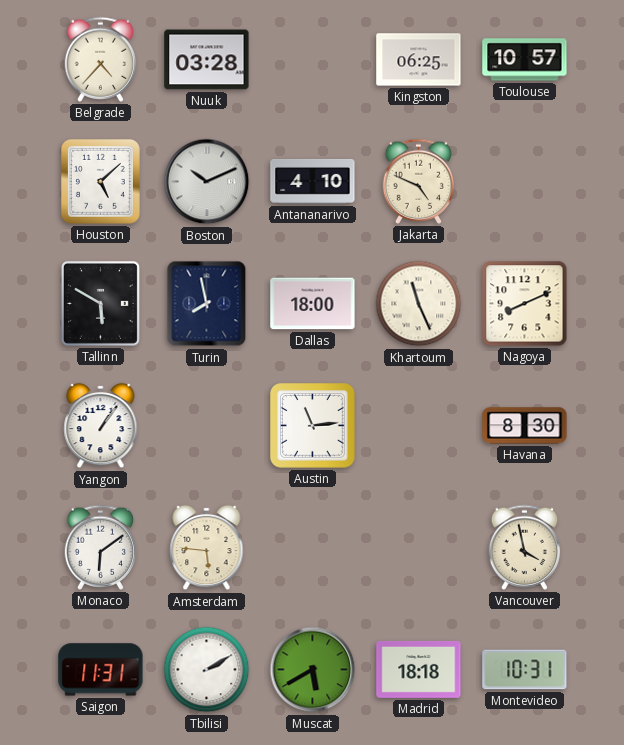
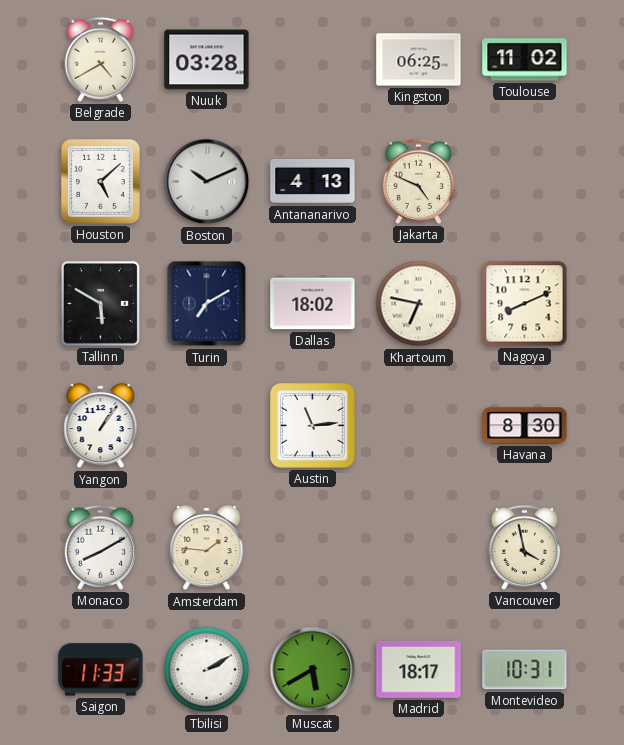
Belgrade: 4:37 -> 4:40 (101, 59)
Toulouse: 10:57 -> 11:02 (525, 60)
Antananarivo: 4:10 -> 4:13 (313, 182)
Turin: 7:58 -> 7:10 (207, 304)
Dallas: 18:00 -> 18:02 (313, 304)
Khartoum: 11:26 -> 6:47 (419, 304)
Monaco: 6:09 -> 8:10 (101, 547)
Amsterdam: 5:46 -> 1:46 (207, 548)
Saigon: 11:31 -> 11:33 (101, 670)
Madrid: 18:18 -> 18:17 (419, 669)
